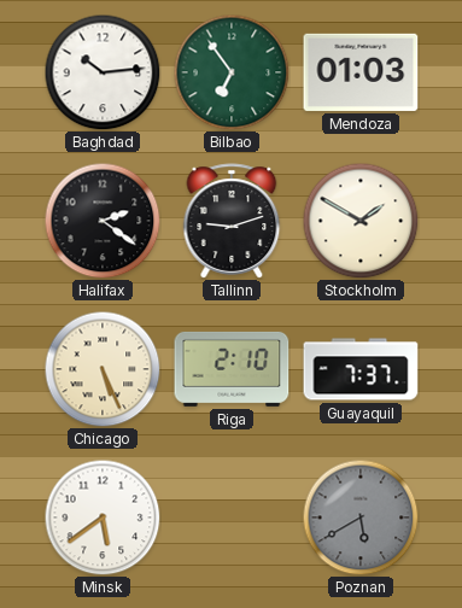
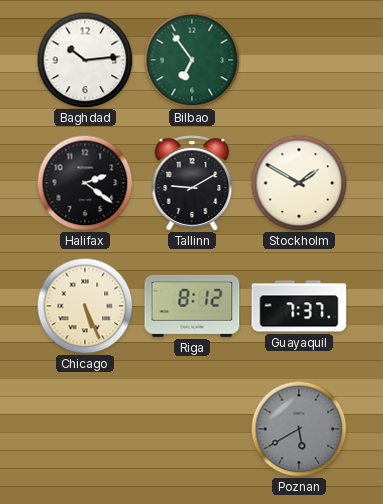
Mendoza: 01:03 -> none (361, 72)
Tallinn: 9:12 -> 9:10 (192, 183)
Riga: 2:10 -> 8:12 (192, 306)
Minsk: 5:39 -> none (103, 518)
